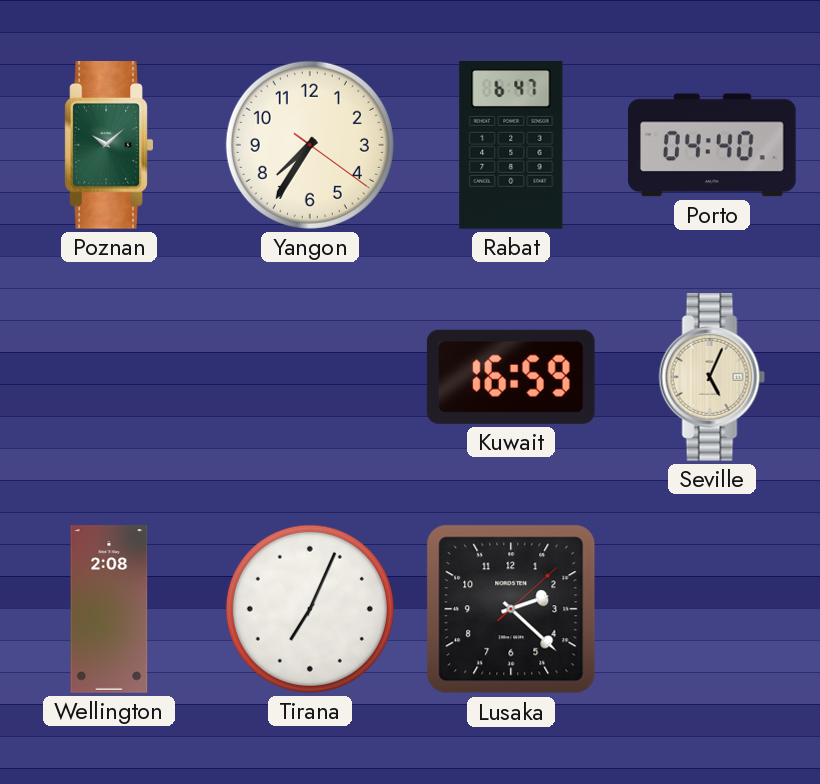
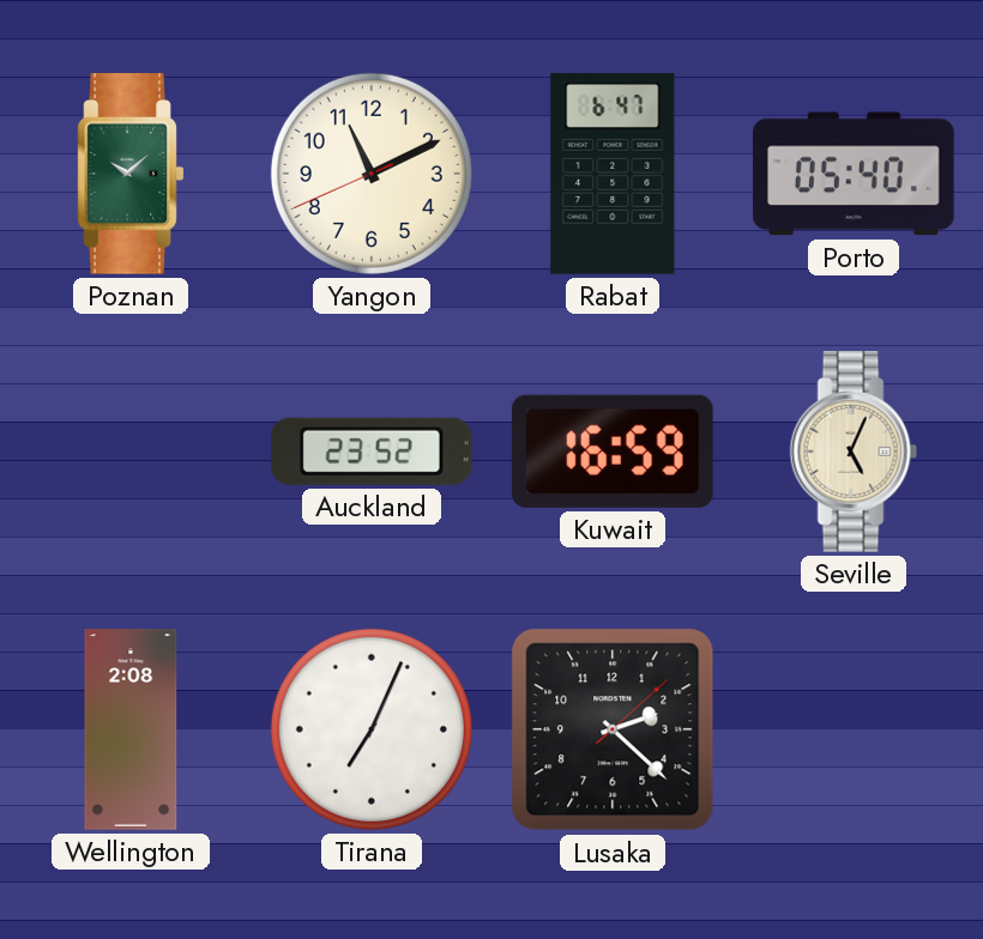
Yangon: 7:35 -> 11:10 (372, 174)
Porto: 04:40 -> 05:40 (855, 174)
Auckland: none -> 23:52 (372, 452)
